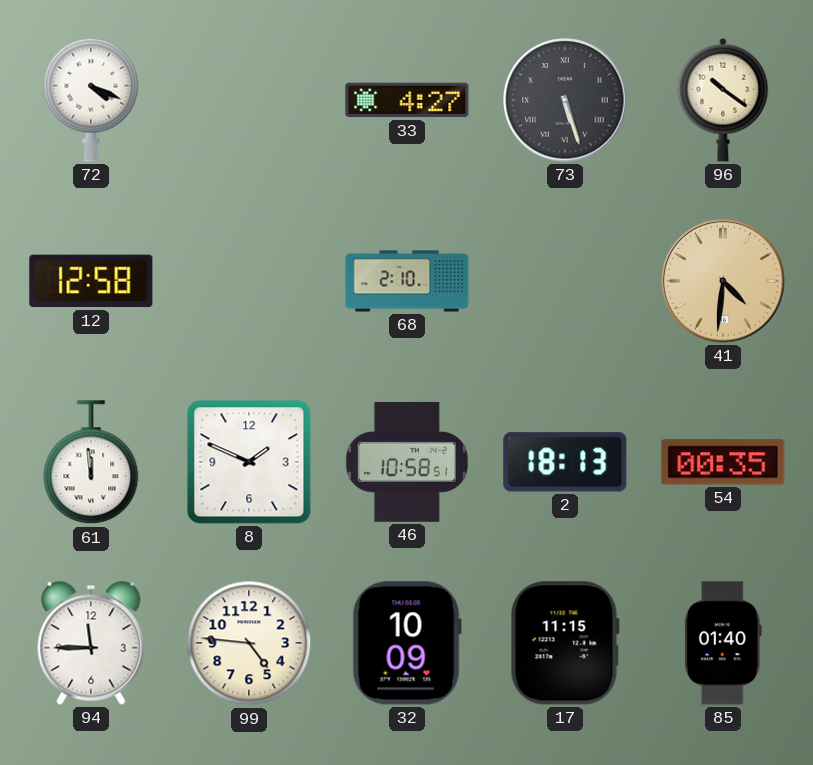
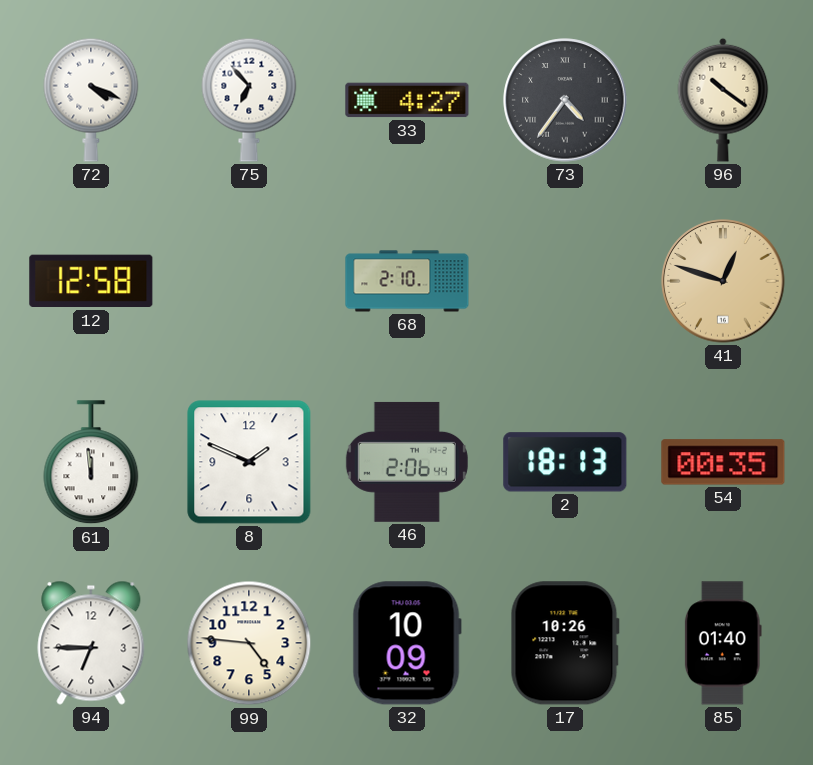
75: none -> 6:53 (249, 100)
73: 5:27 -> 4:36 (565, 100)
41: 4:31 -> 12:48 (723, 281)
46: 10:58 -> 2:06 (407, 462)
94: 11:45 -> 6:45 (91, 643)
17: 11:15 -> 10:26 (565, 643)
